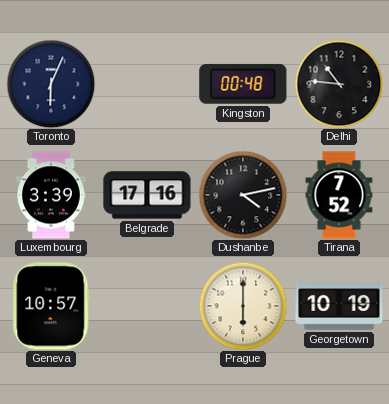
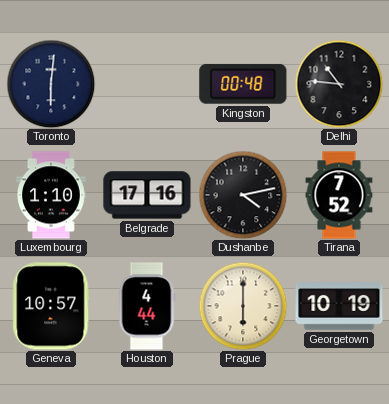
Toronto: 6:04 -> 6:01 (51, 84)
Luxembourg: 3:39 -> 1:10 (51, 195)
Houston: none -> 4:44 (147, 306)
